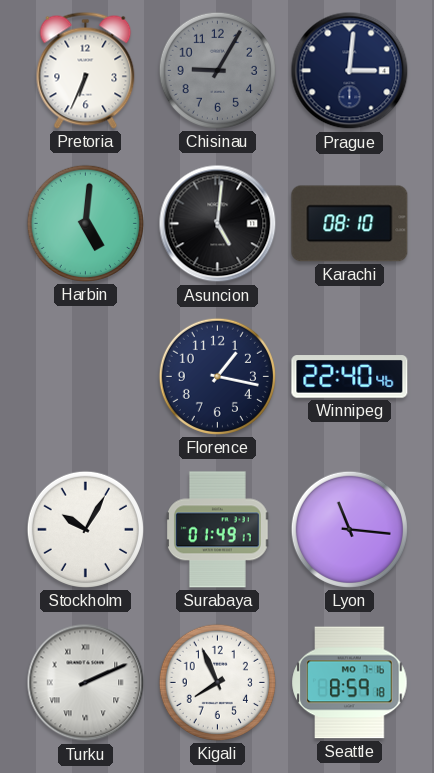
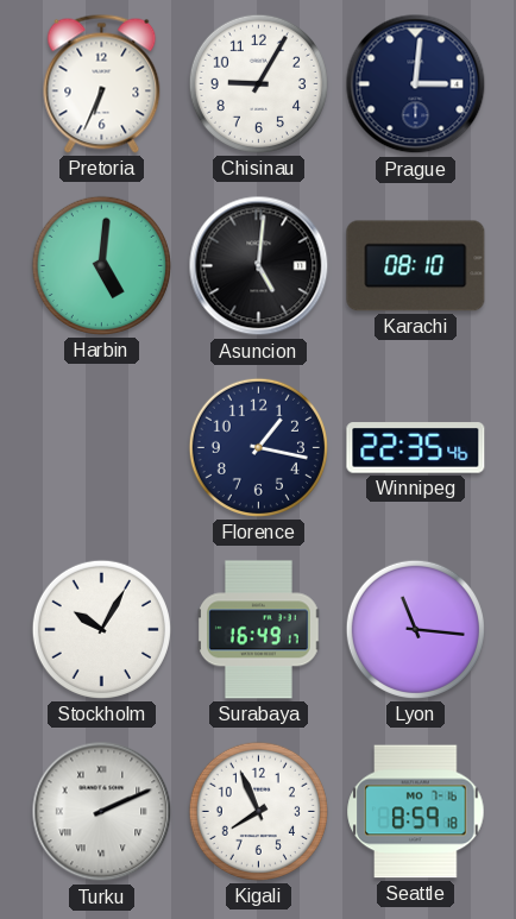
Chisinau dial: grey -> white (258, 83)
Winnipeg: 22:40 -> 22:35 (416, 448)
Surabaya: 01:49 -> 16:49 (259, 630)
